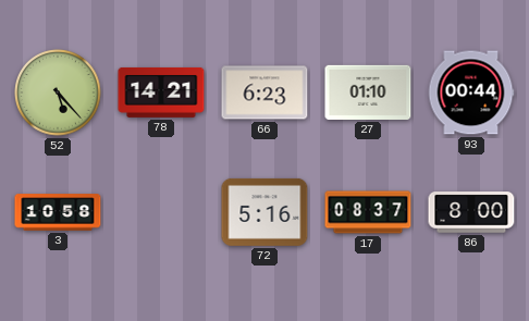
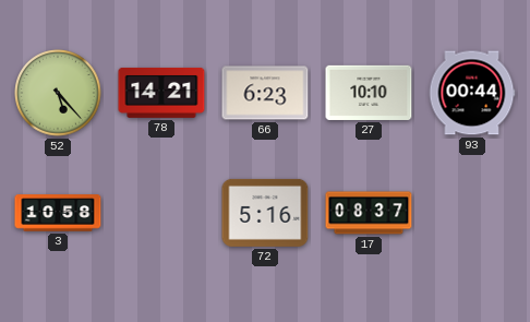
27: 01:10 -> 10:10 (369, 93)
86: 8:00 -> none (471, 212)
